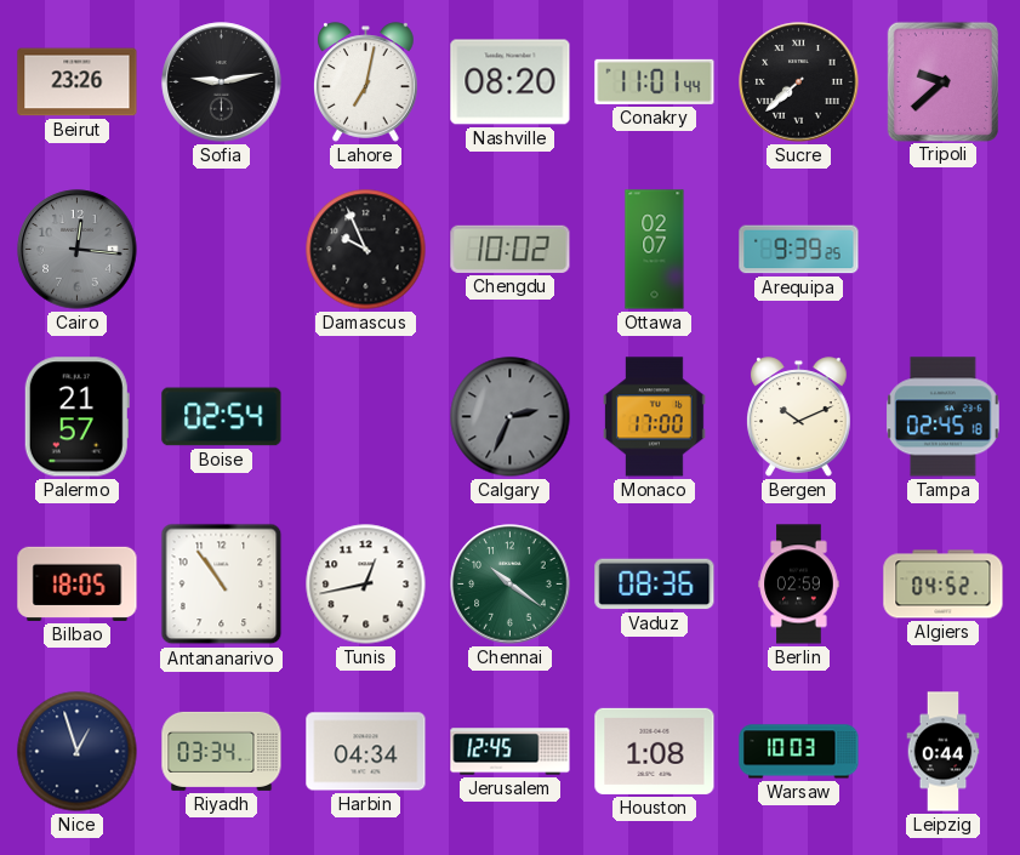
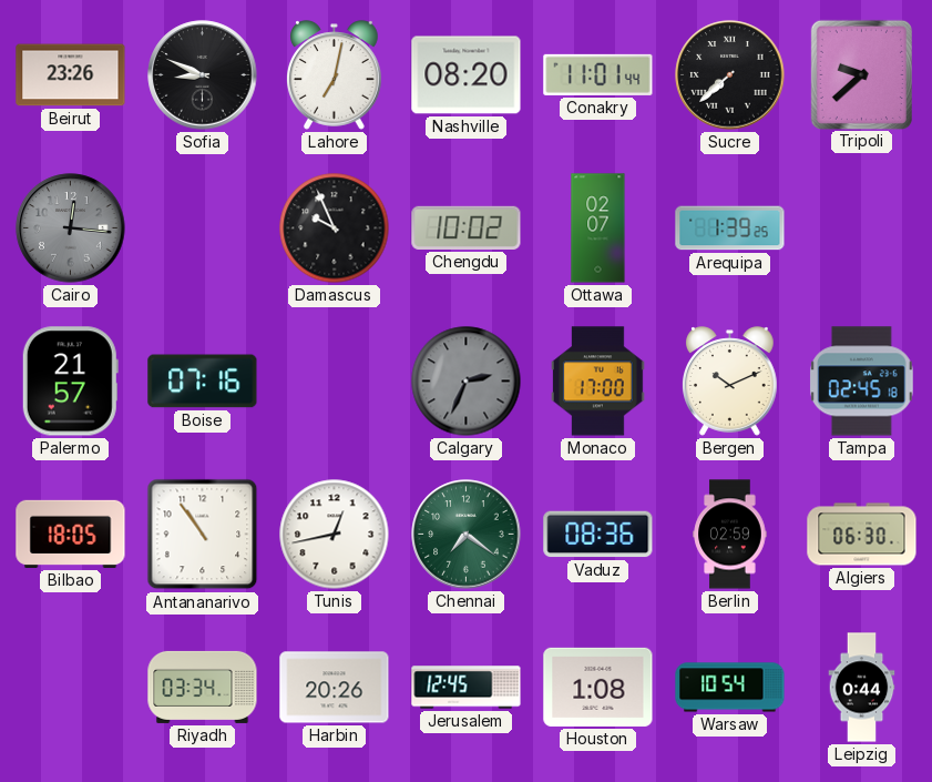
Sofia: 9:13 -> 8:49 (203, 75)
Arequipa: 9:39 -> 1:39 (730, 228)
Boise: 02:54 -> 07:16 (203, 382)
Chennai: 10:21 -> 7:21 (467, 535)
Algiers: 04:52 -> 06:30 (862, 535)
Nice: 12:57 -> none (78, 752)
Harbin: 04:34 -> 20:26 (335, 688)
Warsaw: 10:03 -> 10:54 (730, 688)
